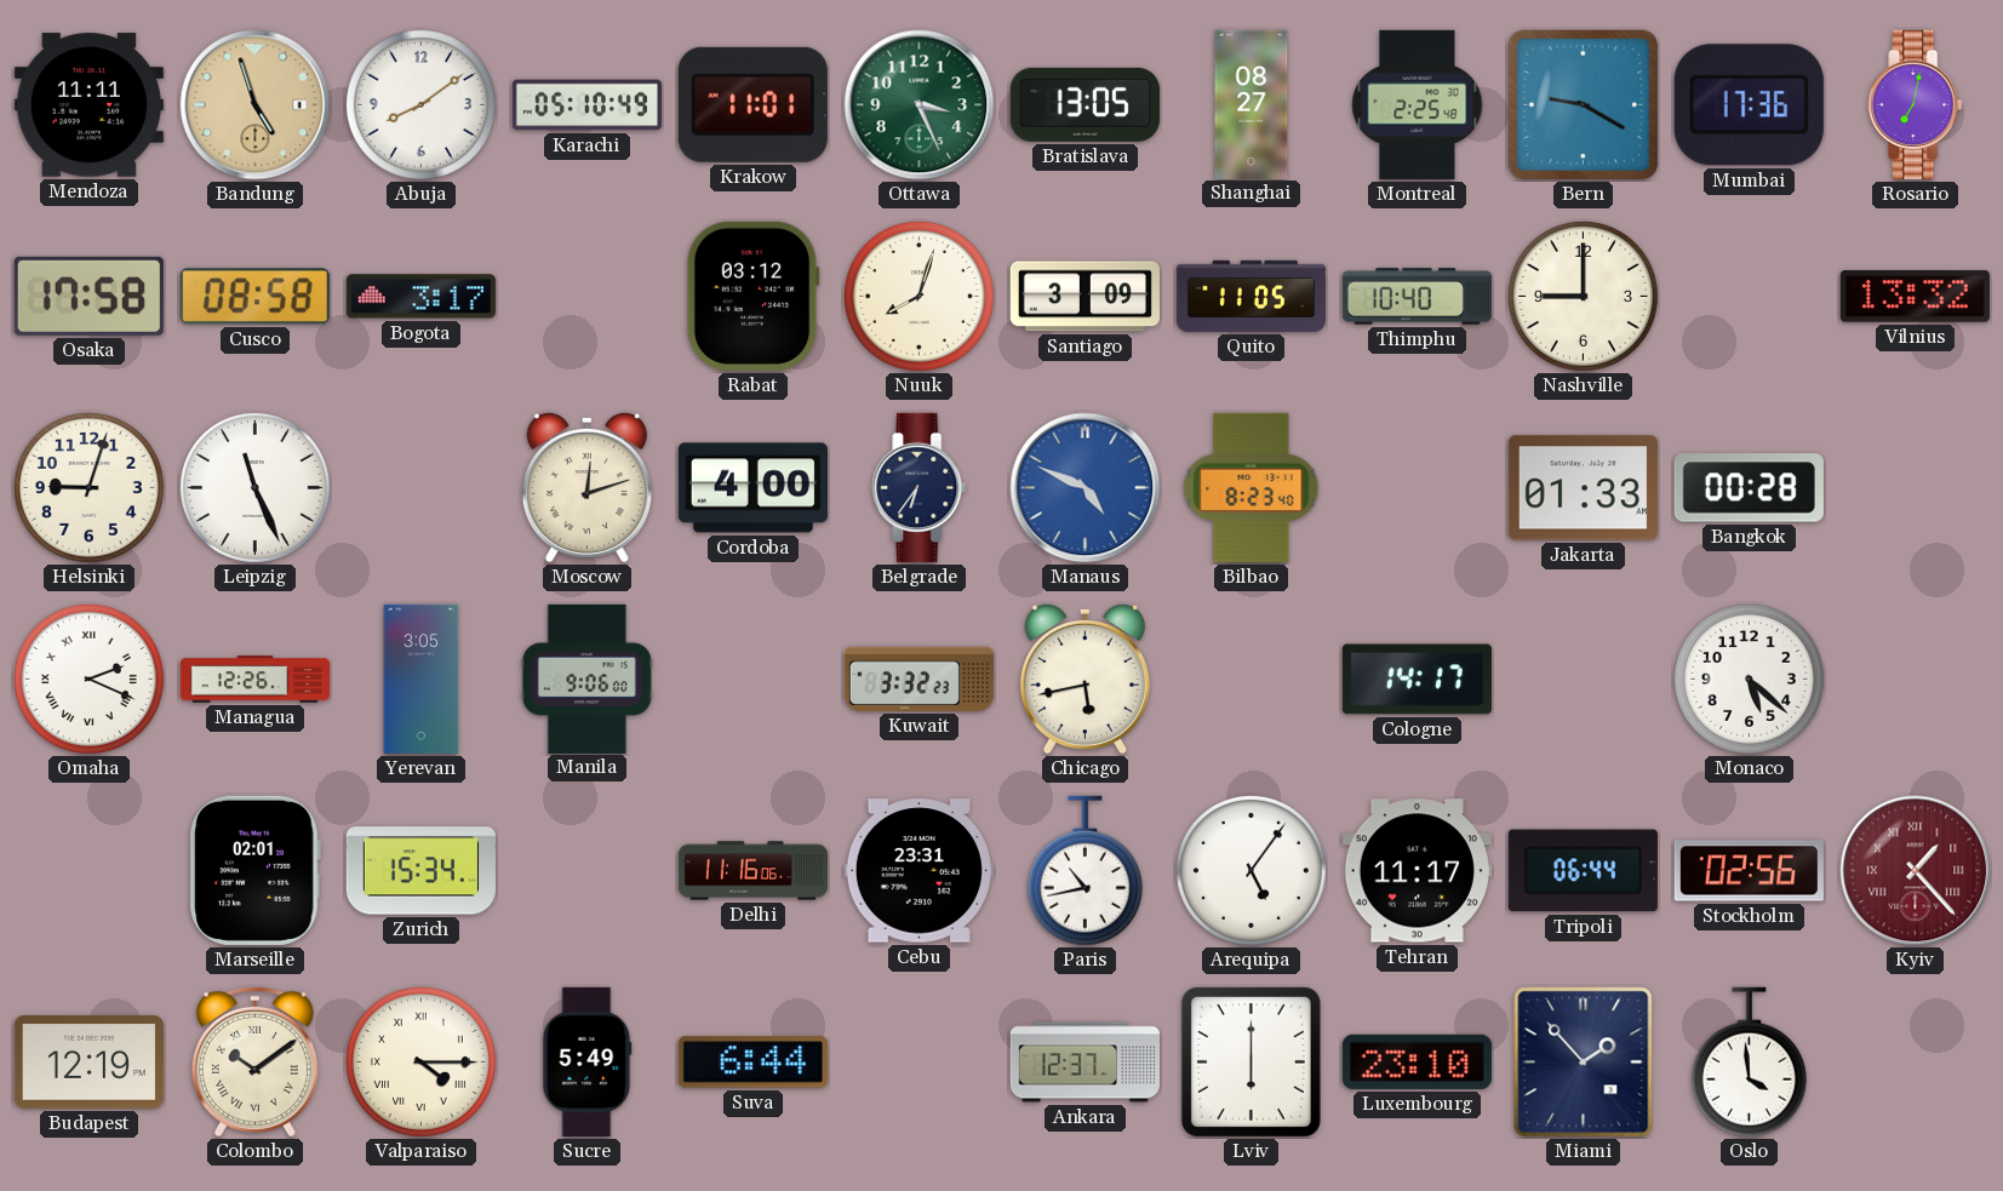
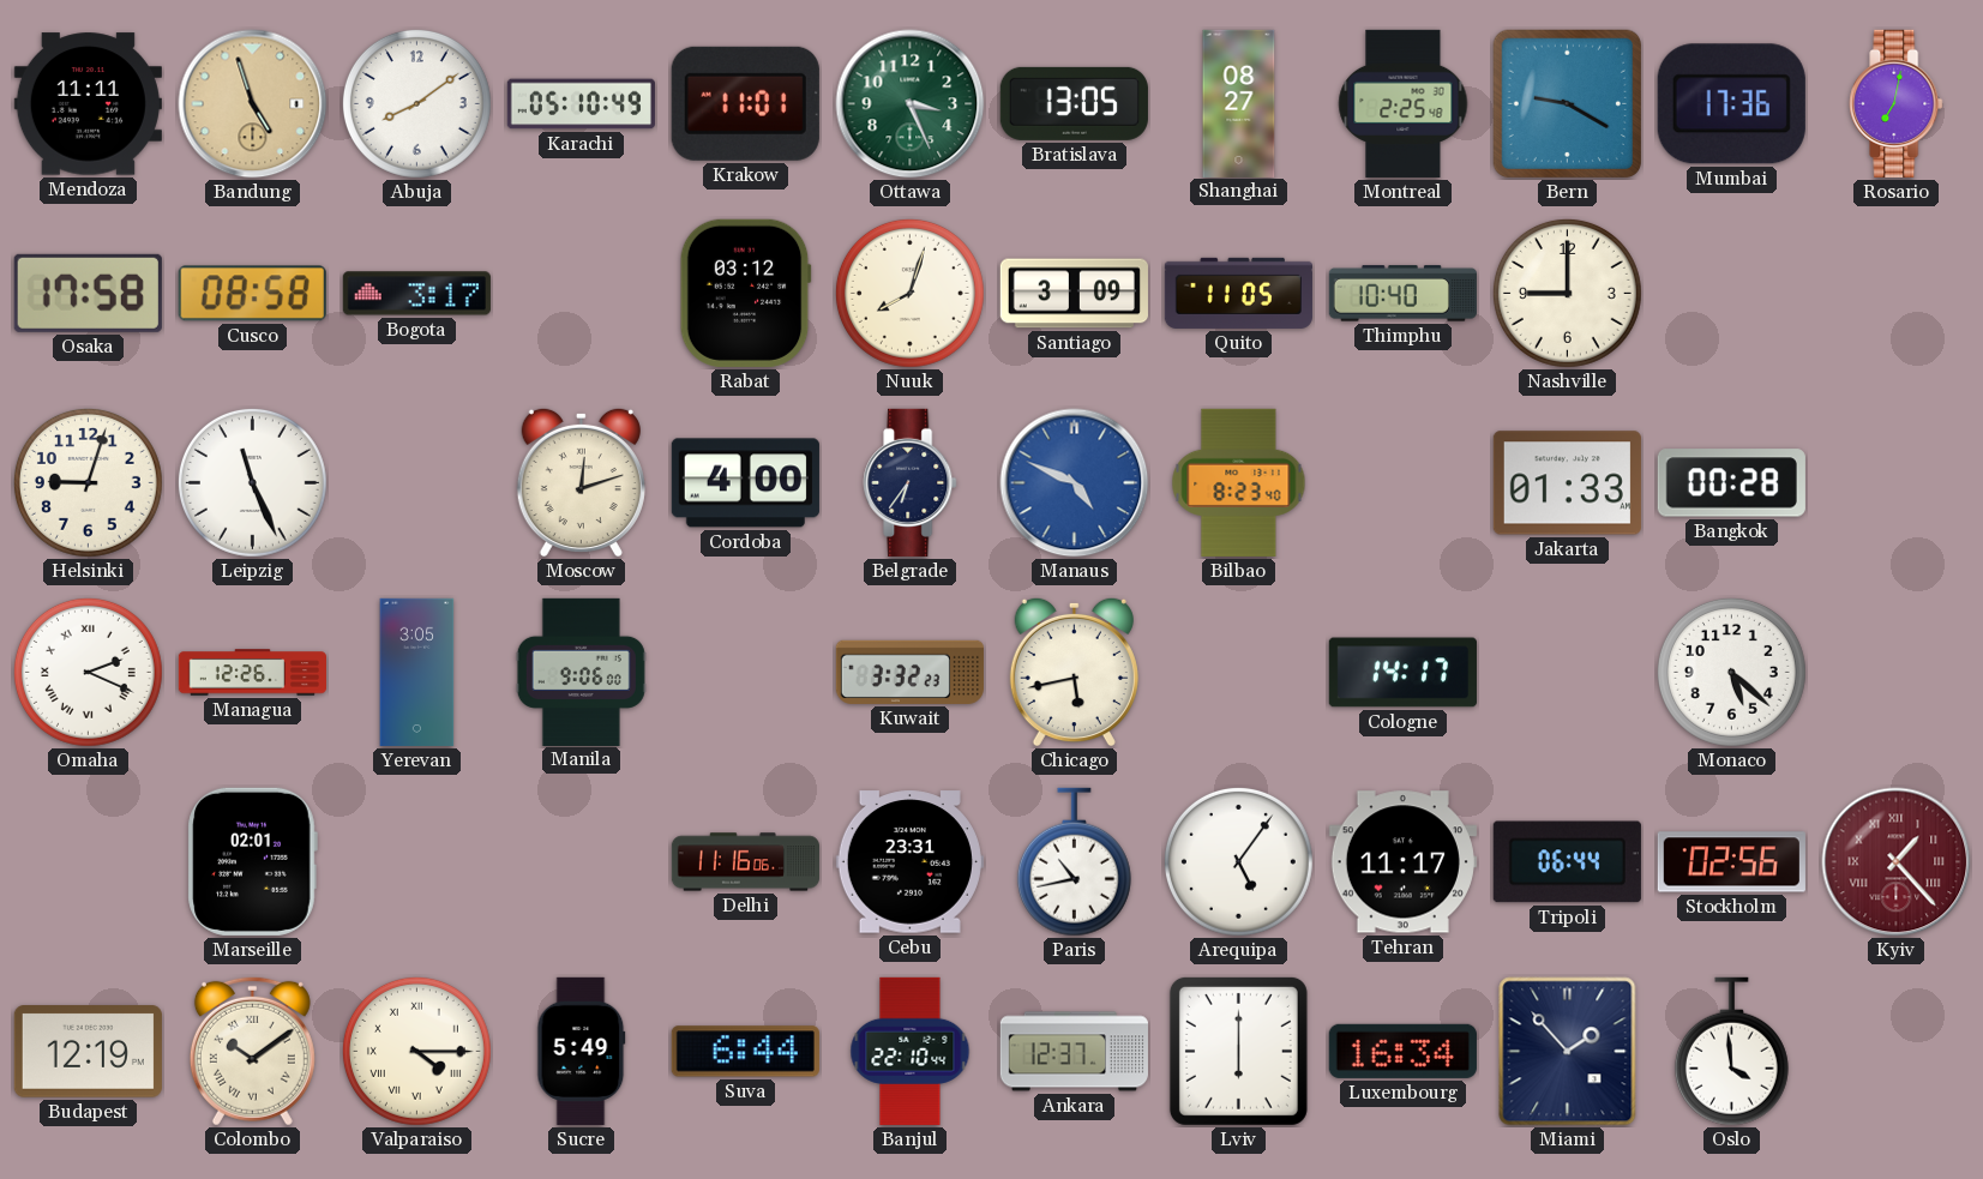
Vilnius: 13:32 -> none (1915, 297)
Zurich: 15:34 -> none (420, 871)
Banjul: none -> 22:10 (911, 1051)
Luxembourg: 23:10 -> 16:34 (1402, 1051)
